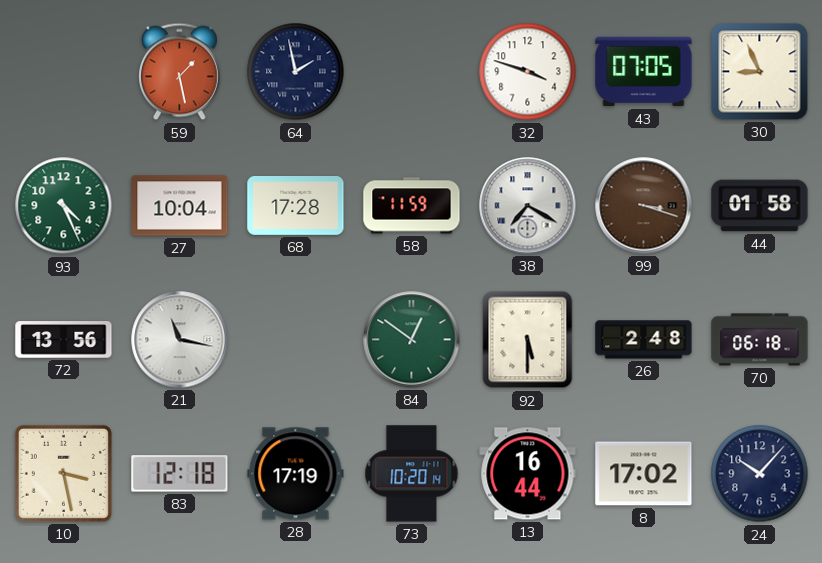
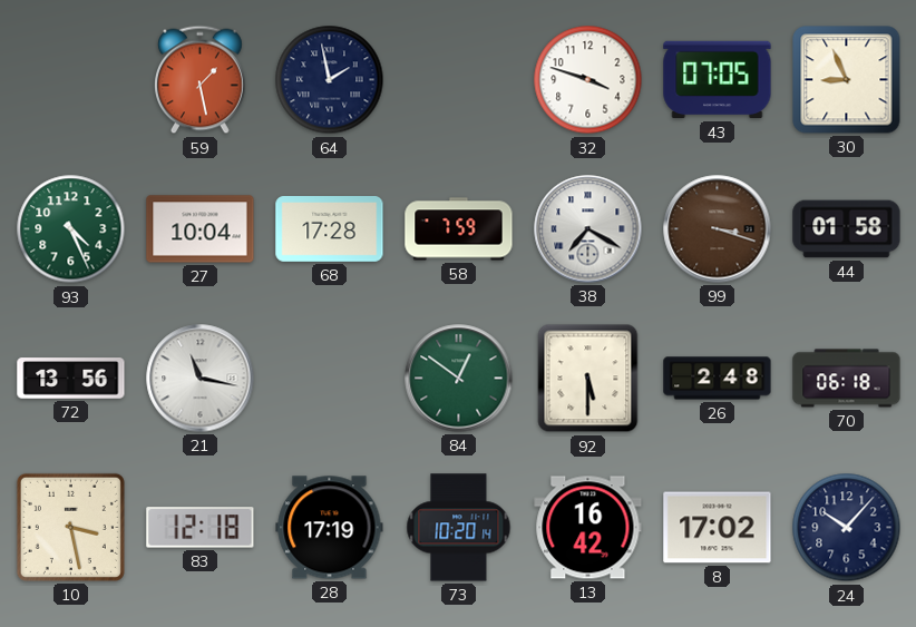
58: 11:59 -> 7:59 (459, 229)
13: 16:44 -> 16:42 (588, 528)
